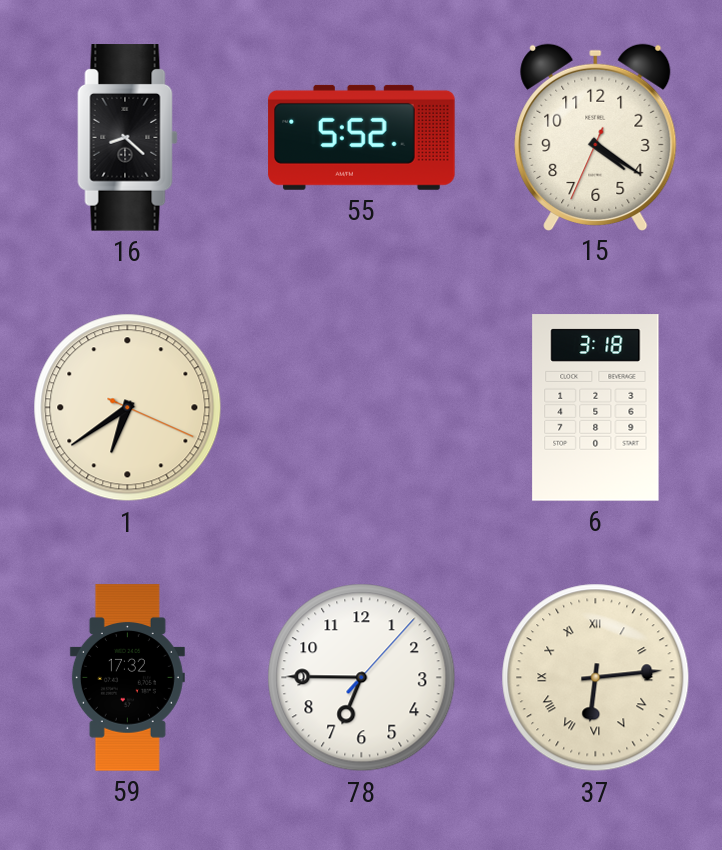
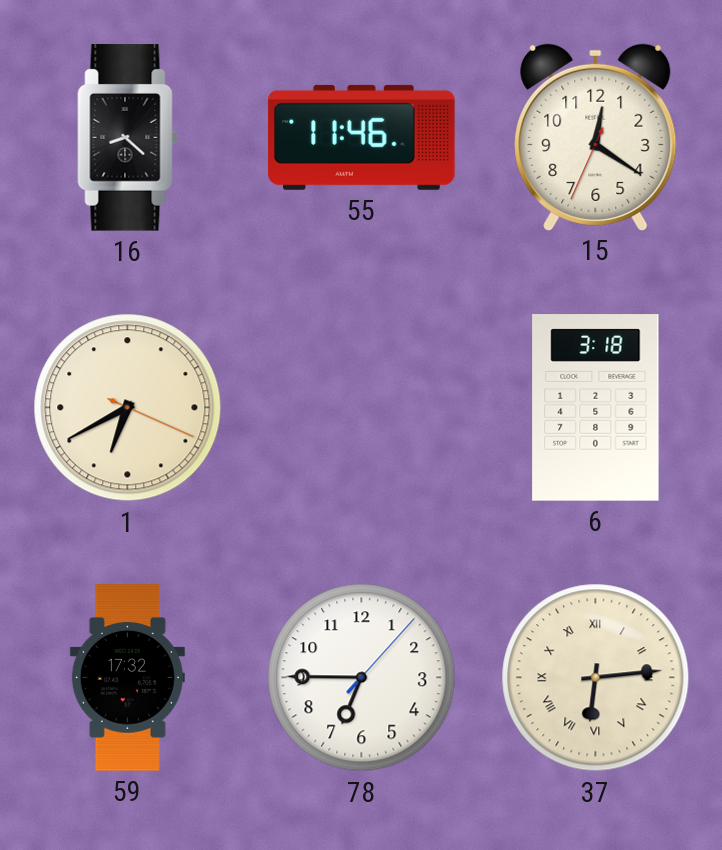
55: 5:52 -> 11:46 (362, 137)
15: 4:20 -> 12:20 (596, 137)
1: 6:39 -> 6:40 (128, 408)
